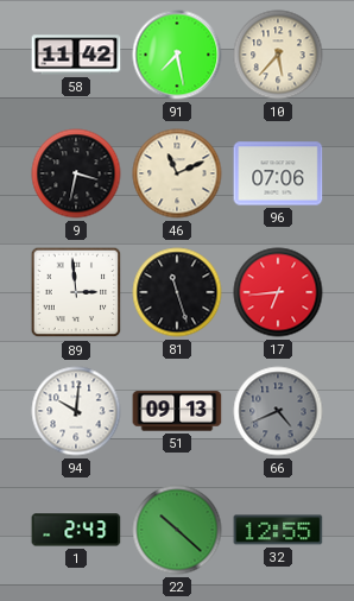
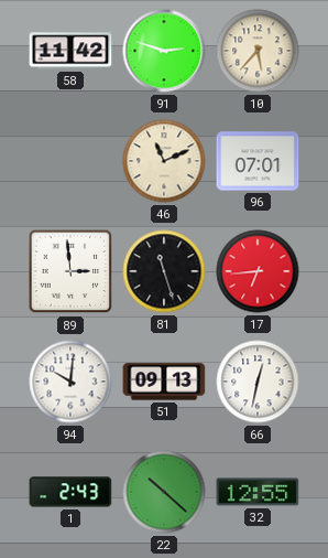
91: 7:28 -> 2:48 (164, 51)
9: 3:32 -> none (76, 173)
96: 07:06 -> 07:01 (258, 161)
66: 4:41 -> 12:32 (258, 382)
66 dial: grey -> white (258, 382)
